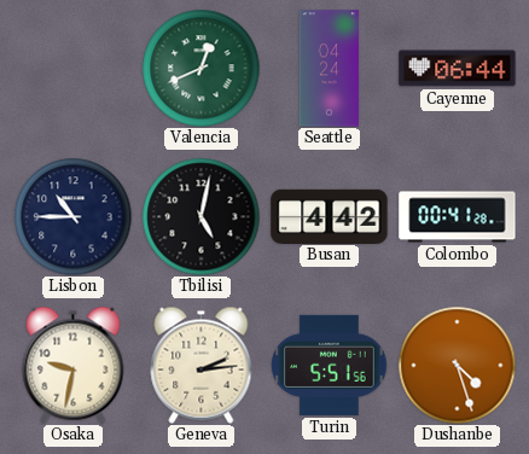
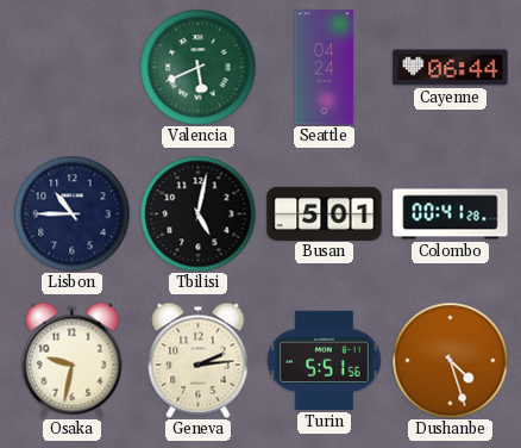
Valencia: 12:41 -> 5:41 (197, 67)
Busan: 4:42 -> 5:01 (325, 213)
